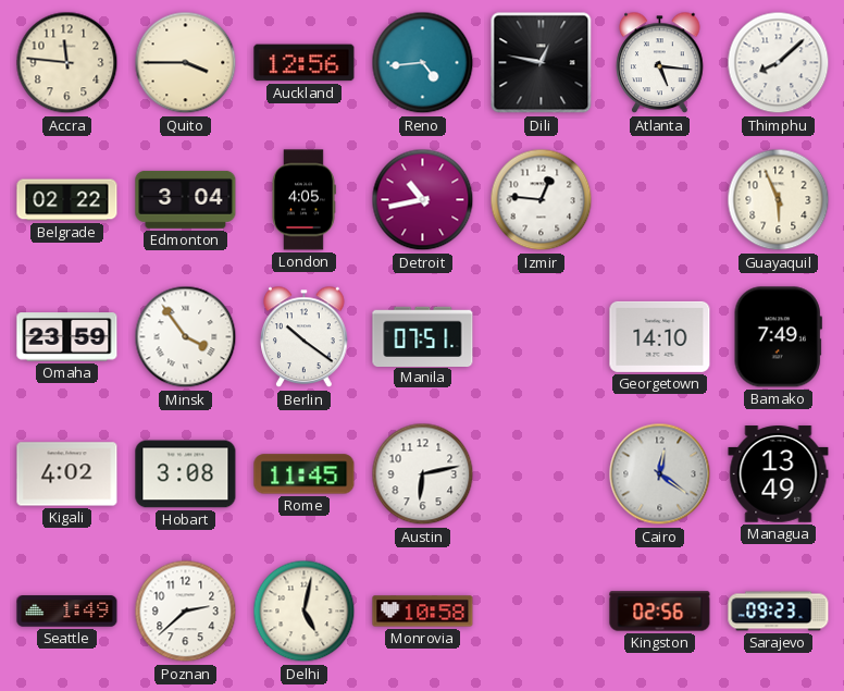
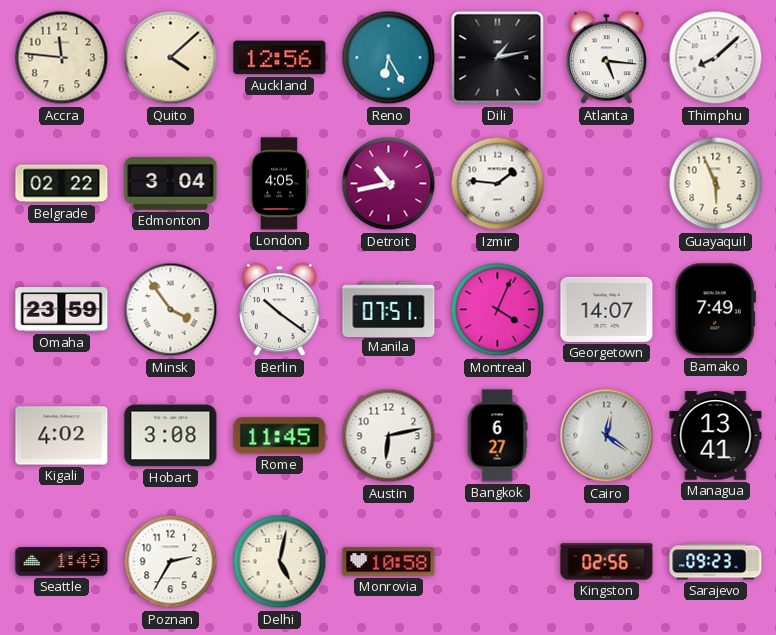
Quito: 3:45 -> 4:08 (171, 58)
Reno: 4:44 -> 6:25 (389, 58)
Dili: 12:47 -> 1:13 (498, 58)
Izmir: 12:46 -> 1:46 (498, 184)
Montreal: none -> 4:04 (498, 310)
Georgetown: 14:10 -> 14:07 (607, 309)
Bangkok: none -> 6:27 (497, 436)
Managua: 13:49 -> 13:41 (716, 436)
Poznan: 2:38 -> 2:35 (171, 562)
